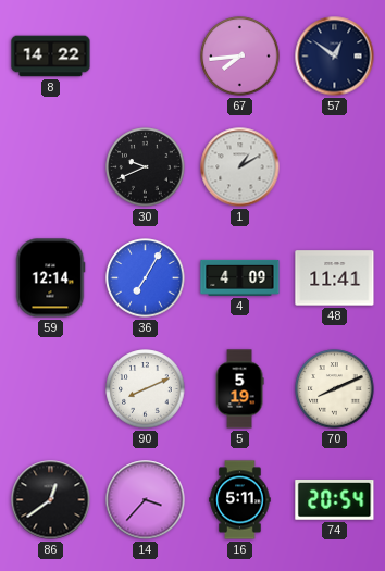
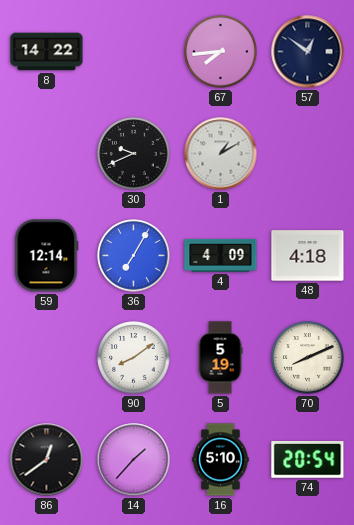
48: 11:41 -> 4:18 (308, 256)
90: 8:11 -> 8:09 (134, 358)
14: 3:37 -> 1:37 (134, 460)
16: 5:11 -> 5:10 (221, 460)
